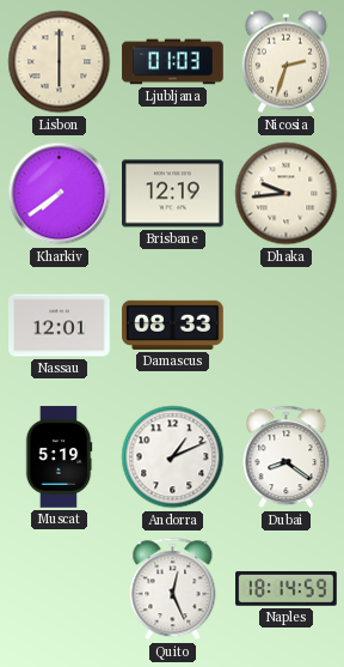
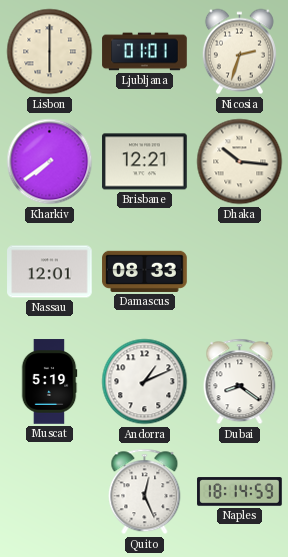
Ljubljana: 01:03 -> 01:01 (145, 52)
Brisbane: 12:19 -> 12:21 (145, 162)
Dhaka: 9:44 -> 10:16 (240, 162)
